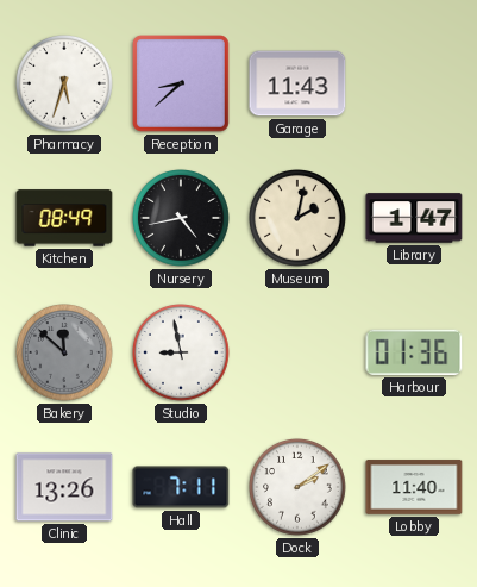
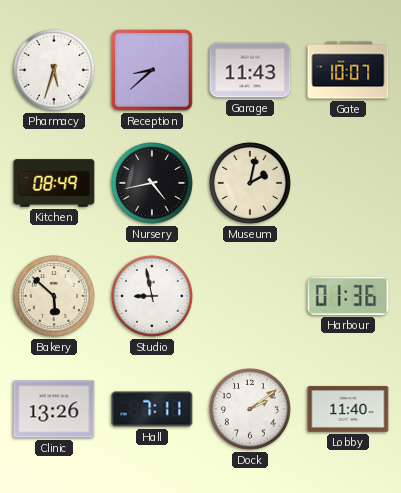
Gate: none -> 10:07 (348, 70)
Library: 1:47 -> none (414, 218)
Bakery: 11:52 -> 5:52 (55, 297)
Bakery dial: grey -> cream (55, 297)
